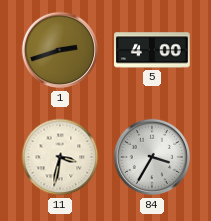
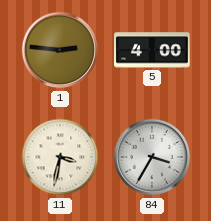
1: 2:42 -> 2:46 (60, 50)
